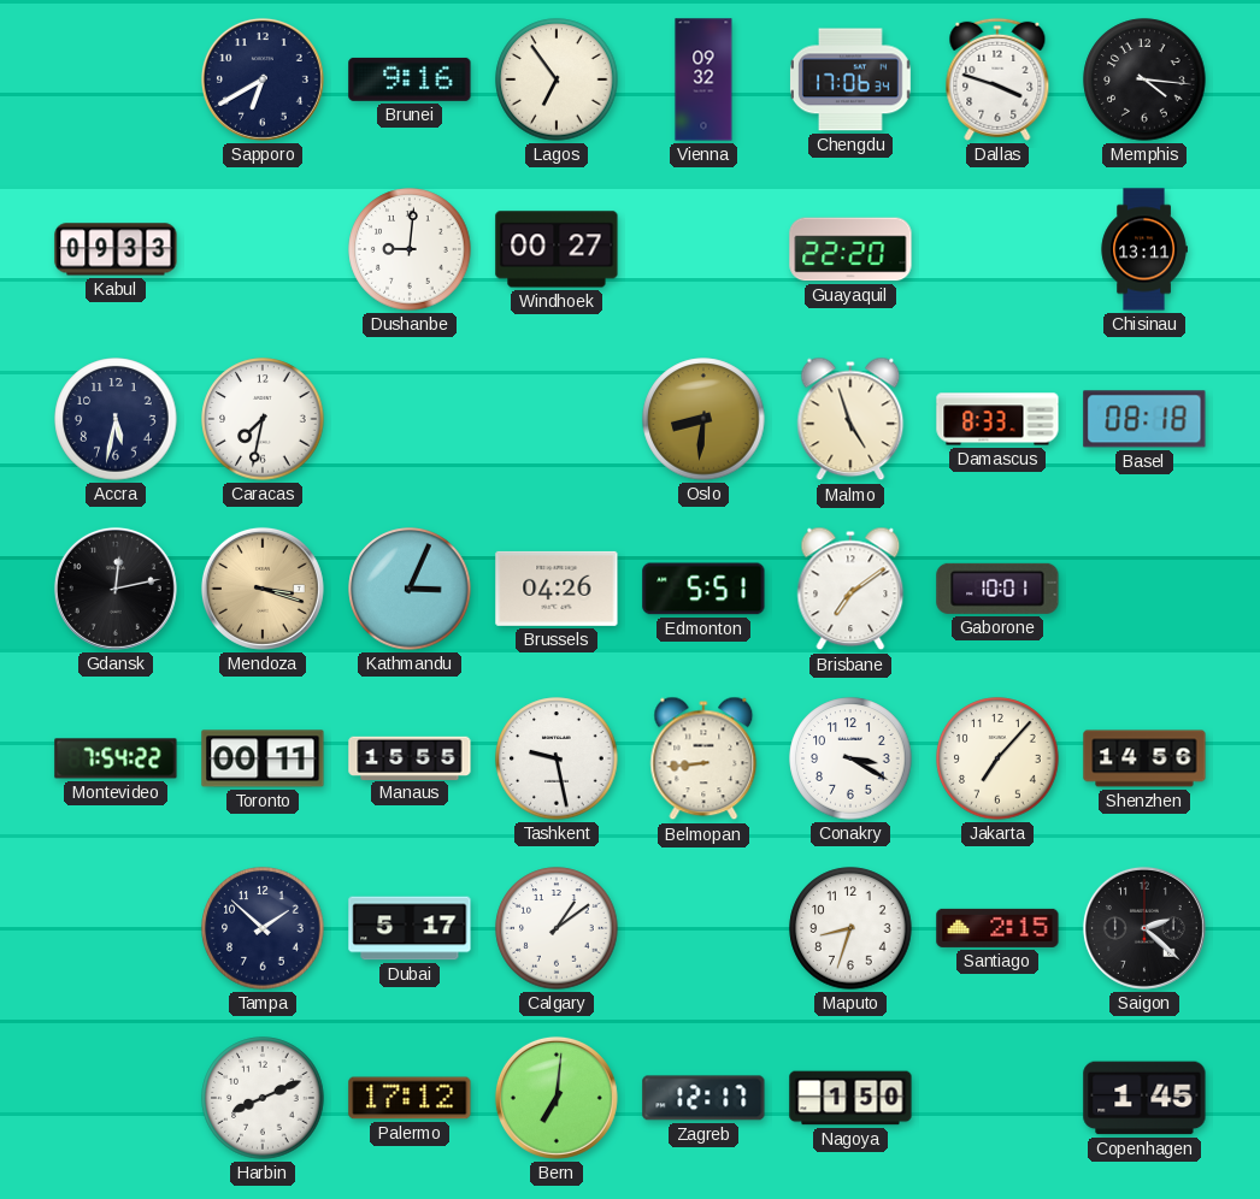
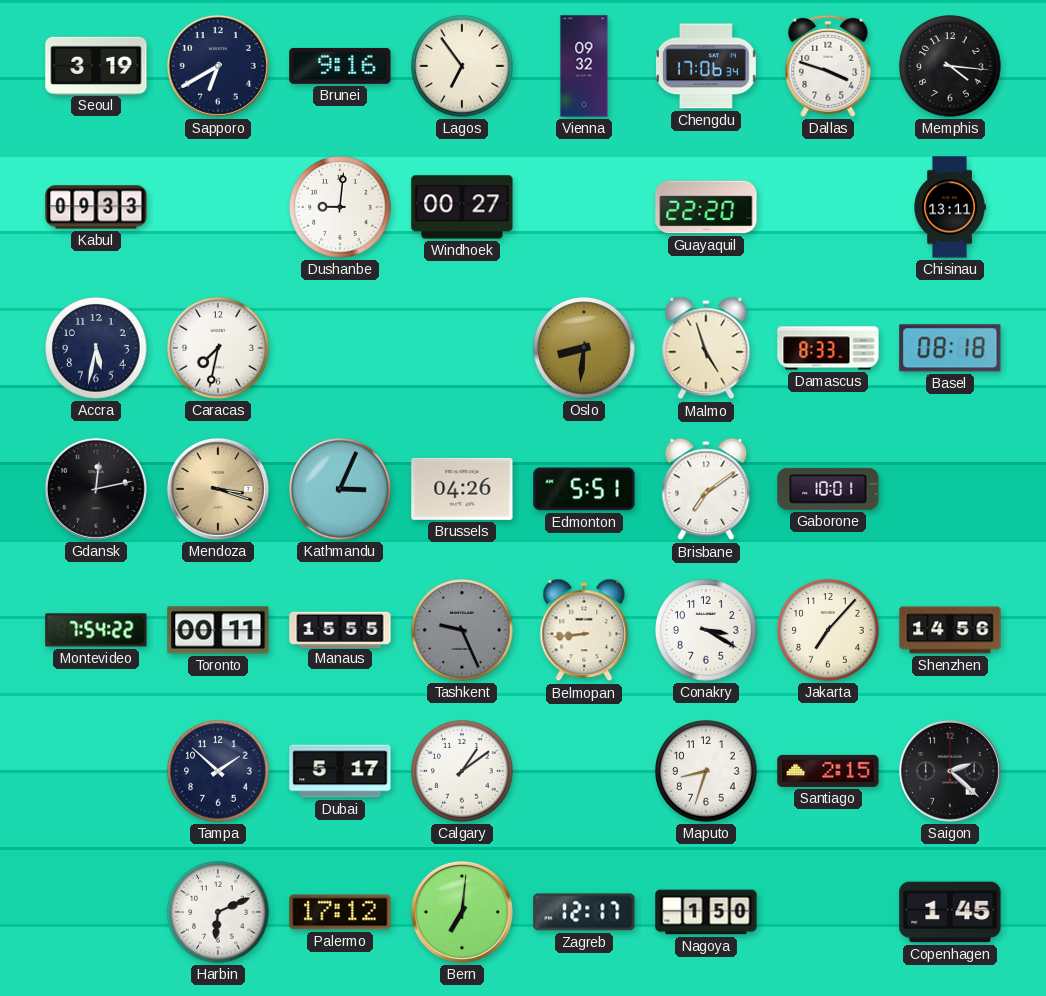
Seoul: none -> 3:19 (96, 65)
Tashkent: 9:28 -> 9:26 (462, 630)
Tashkent dial: white -> grey (462, 630)
Harbin: 8:11 -> 6:11 (218, 912)
